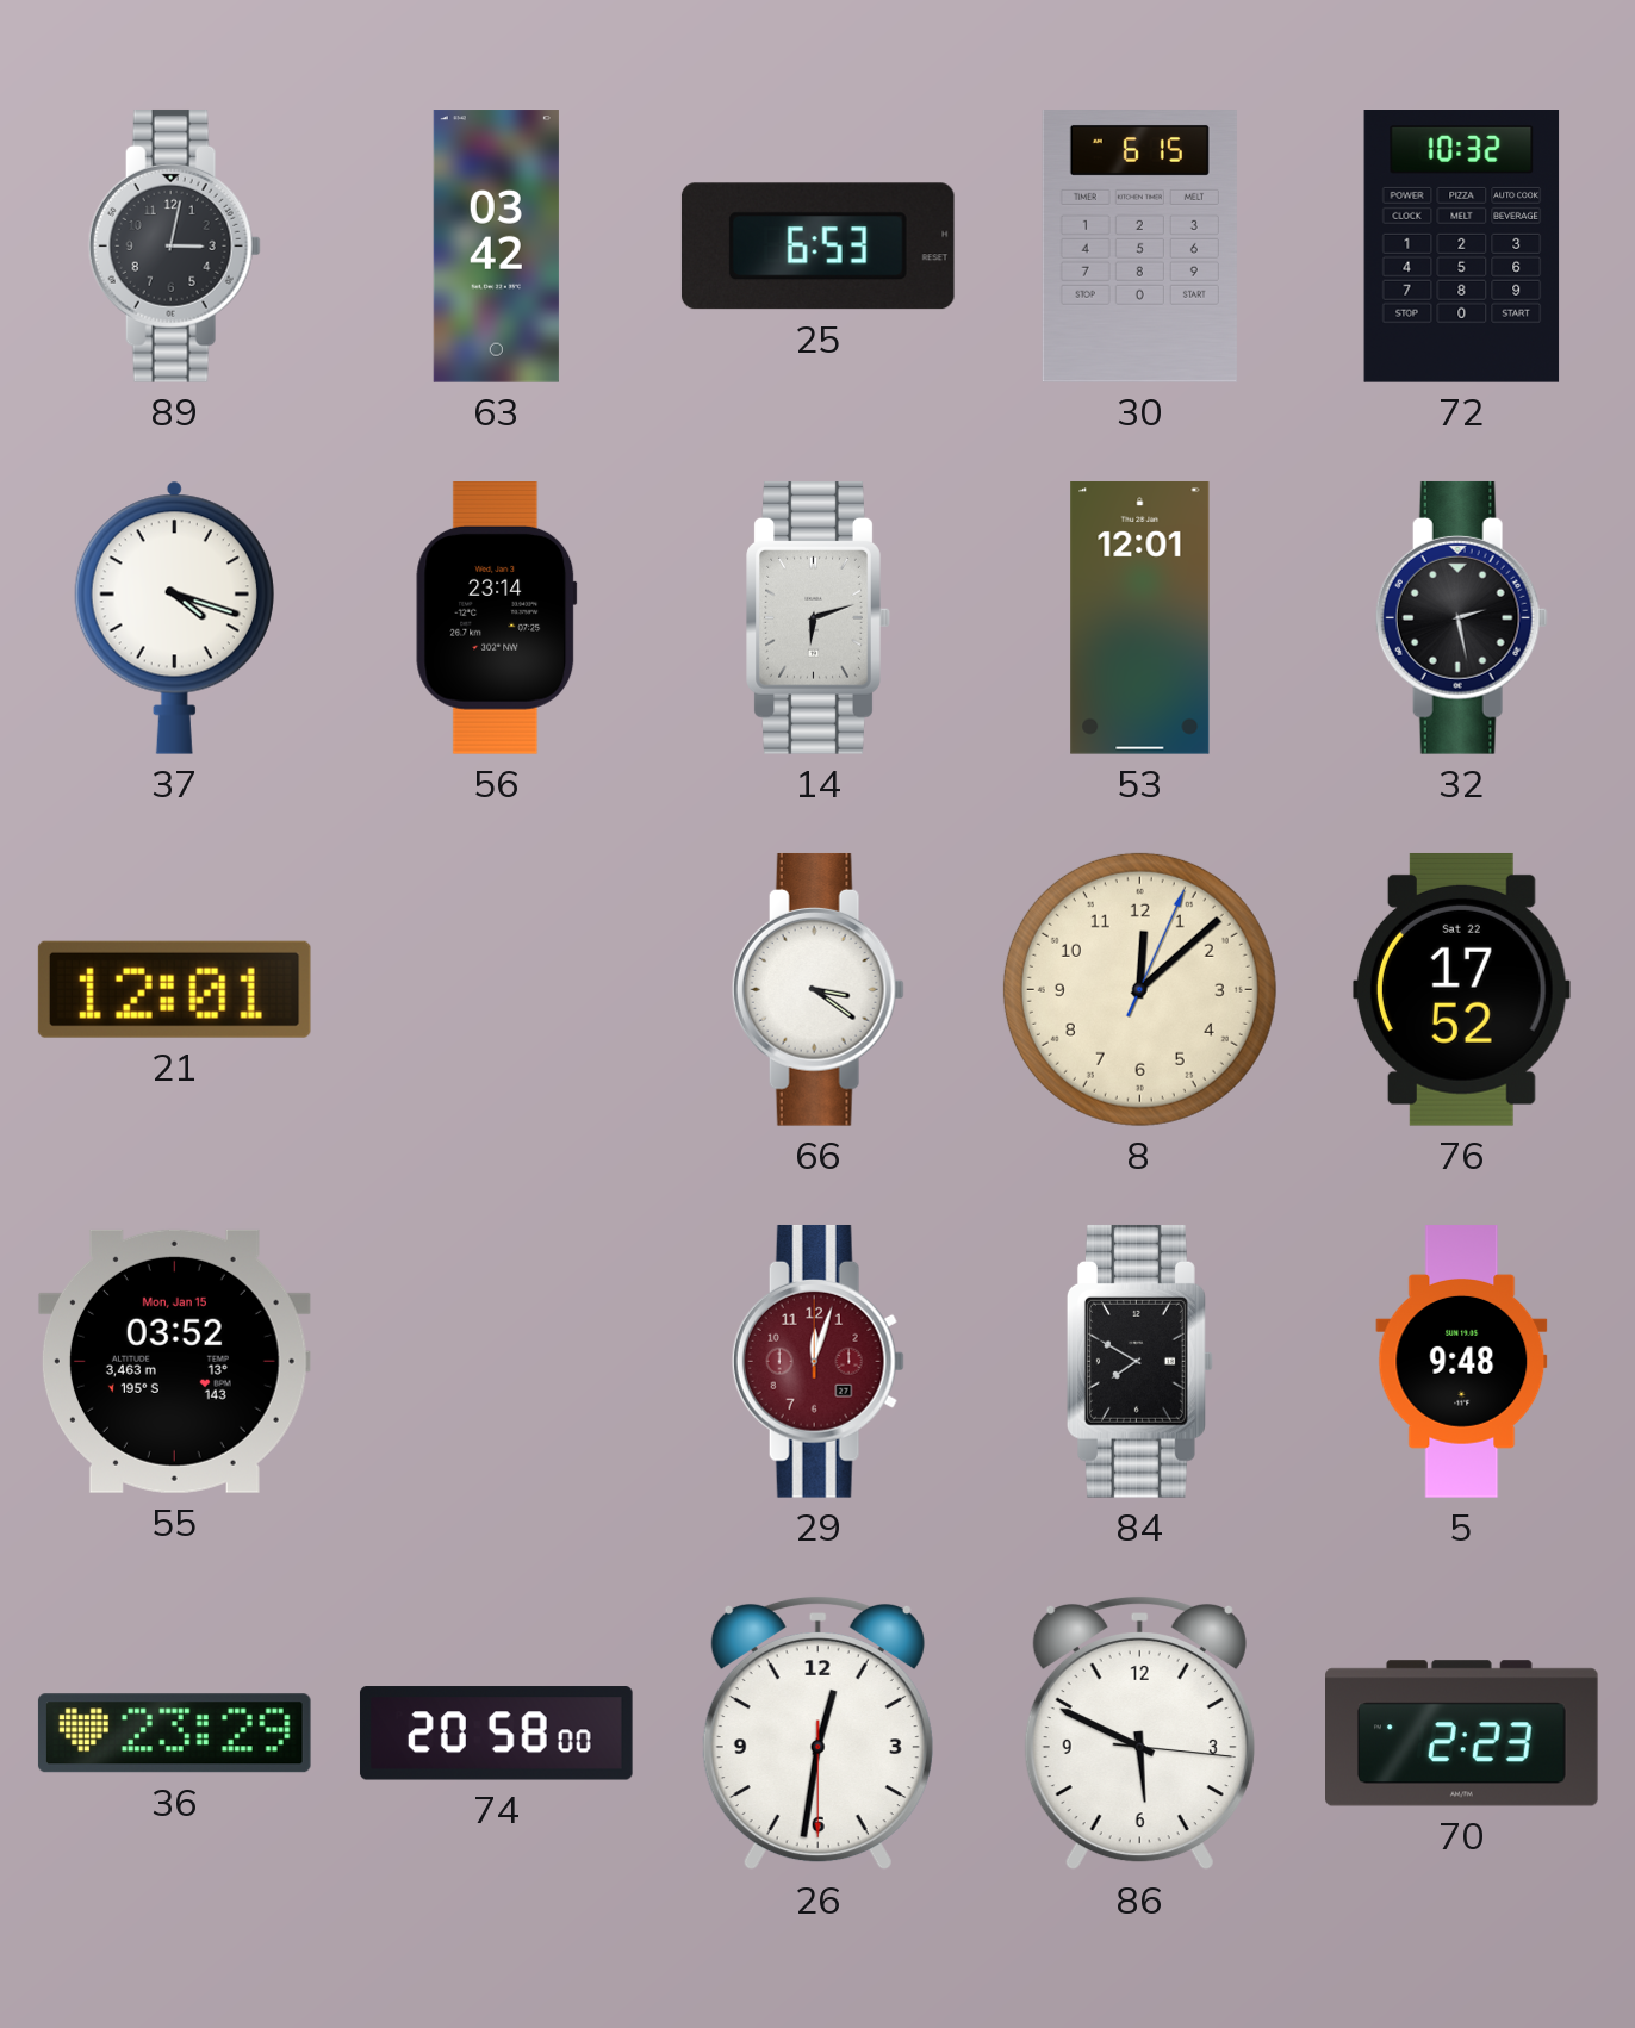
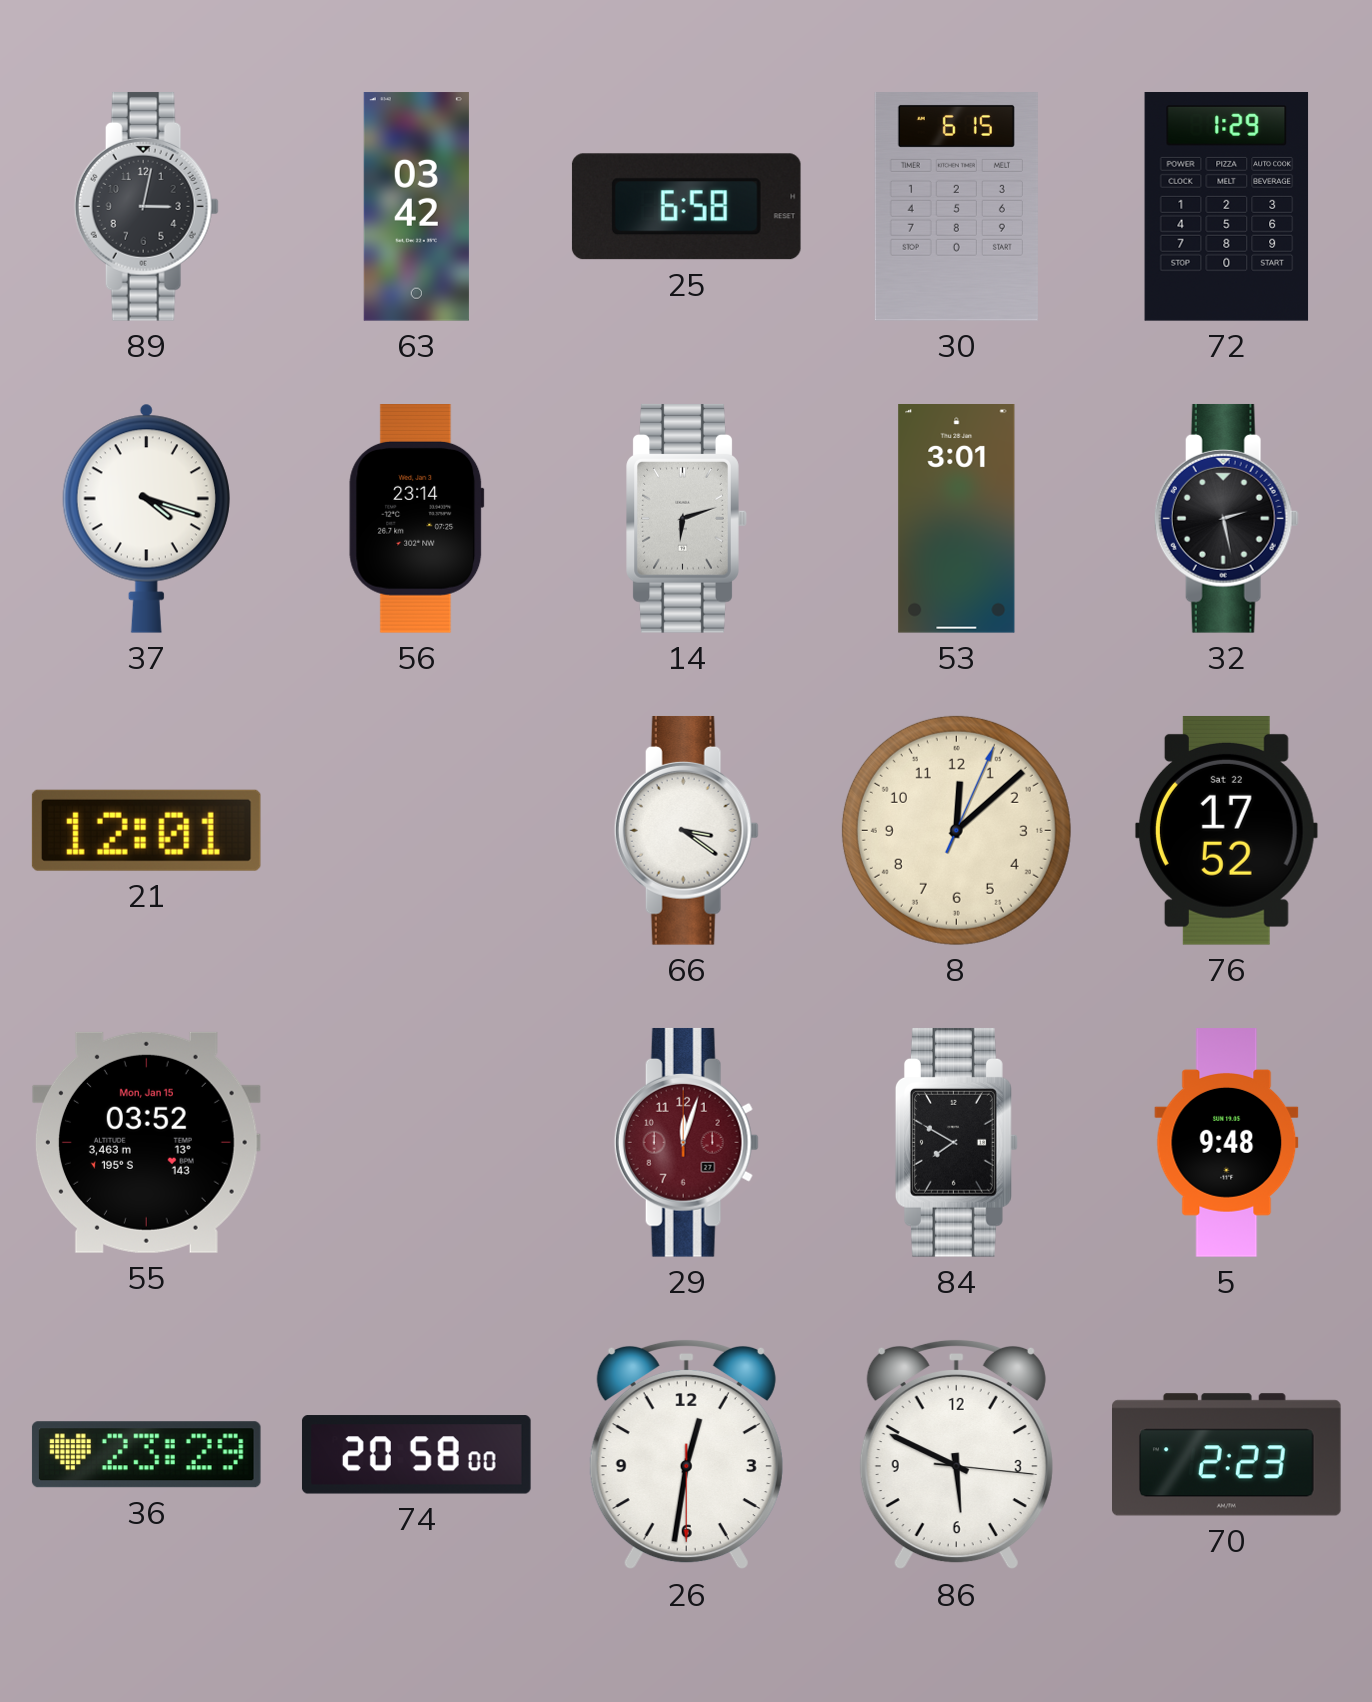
25: 6:53 -> 6:58 (686, 207)
72: 10:32 -> 1:29 (1227, 207)
53: 12:01 -> 3:01 (957, 519)
